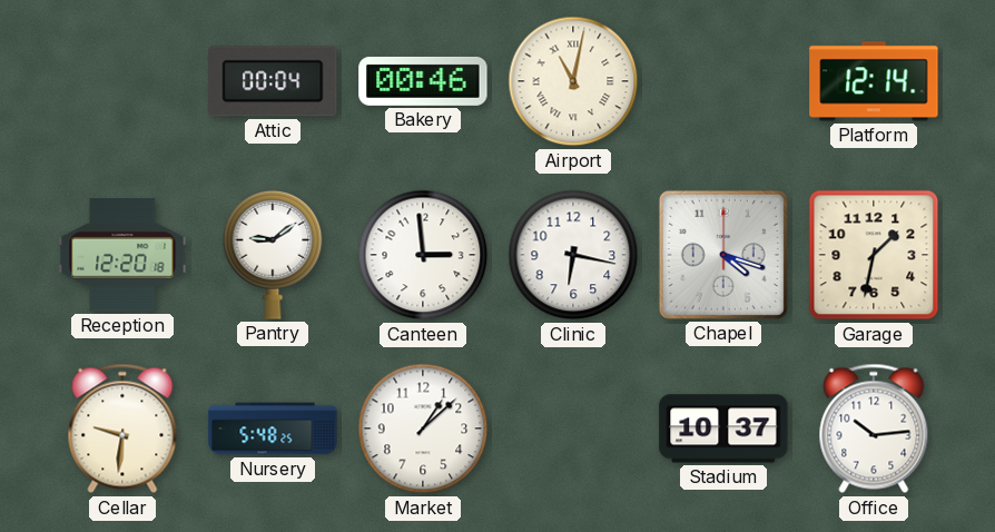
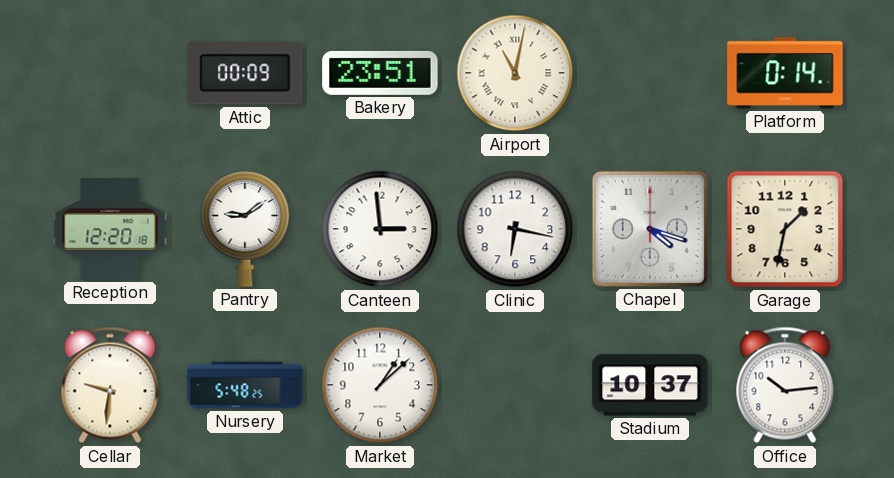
Attic: 00:04 -> 00:09 (245, 73)
Bakery: 00:46 -> 23:51 (380, 73)
Platform: 12:14 -> 0:14 (785, 73)
